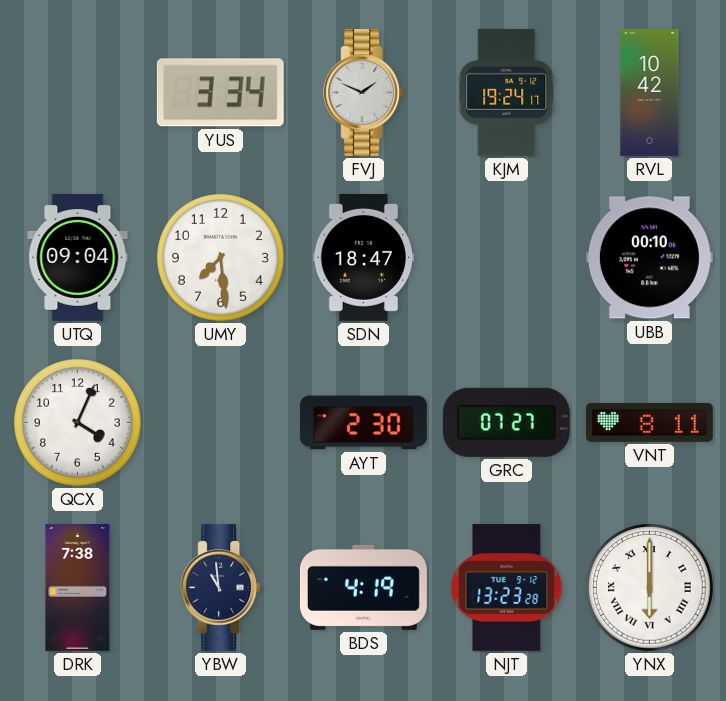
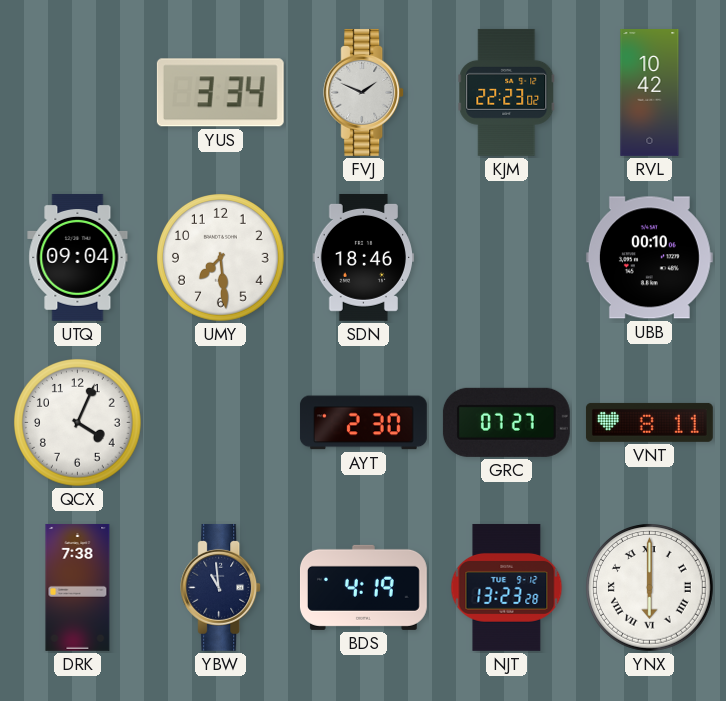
KJM: 19:24 -> 22:23 (507, 92)
SDN: 18:47 -> 18:46 (363, 257)
